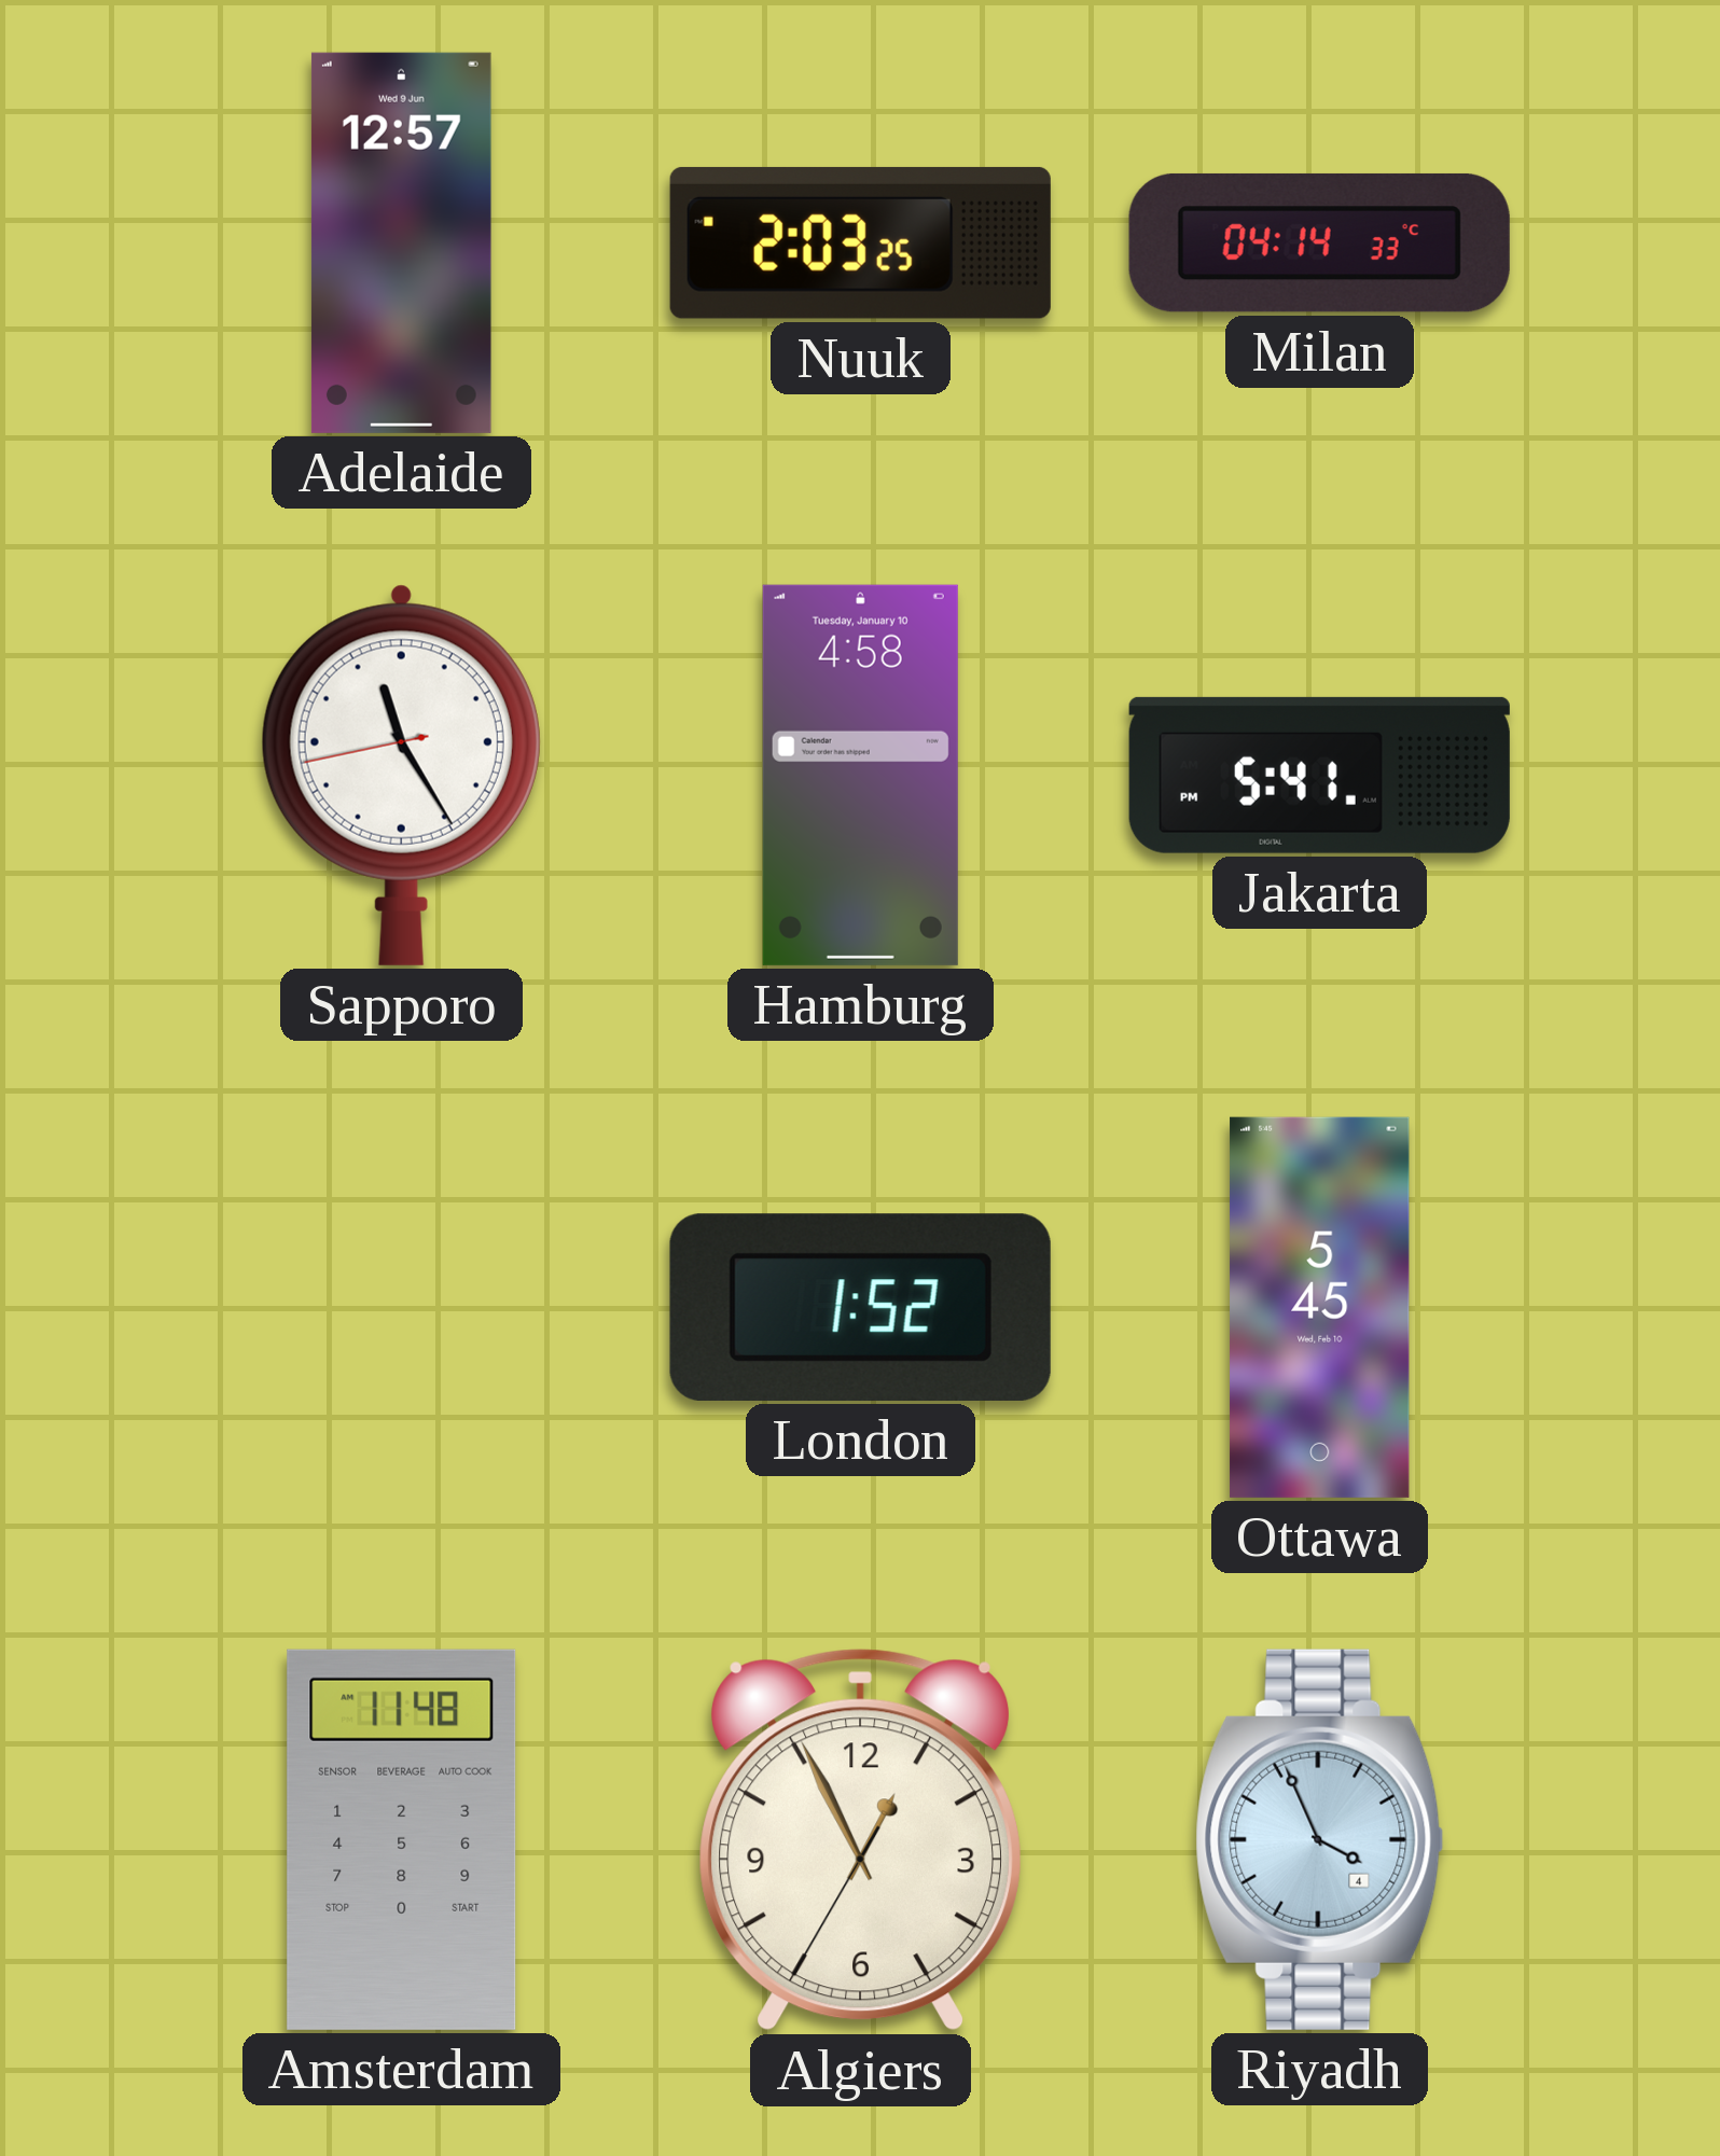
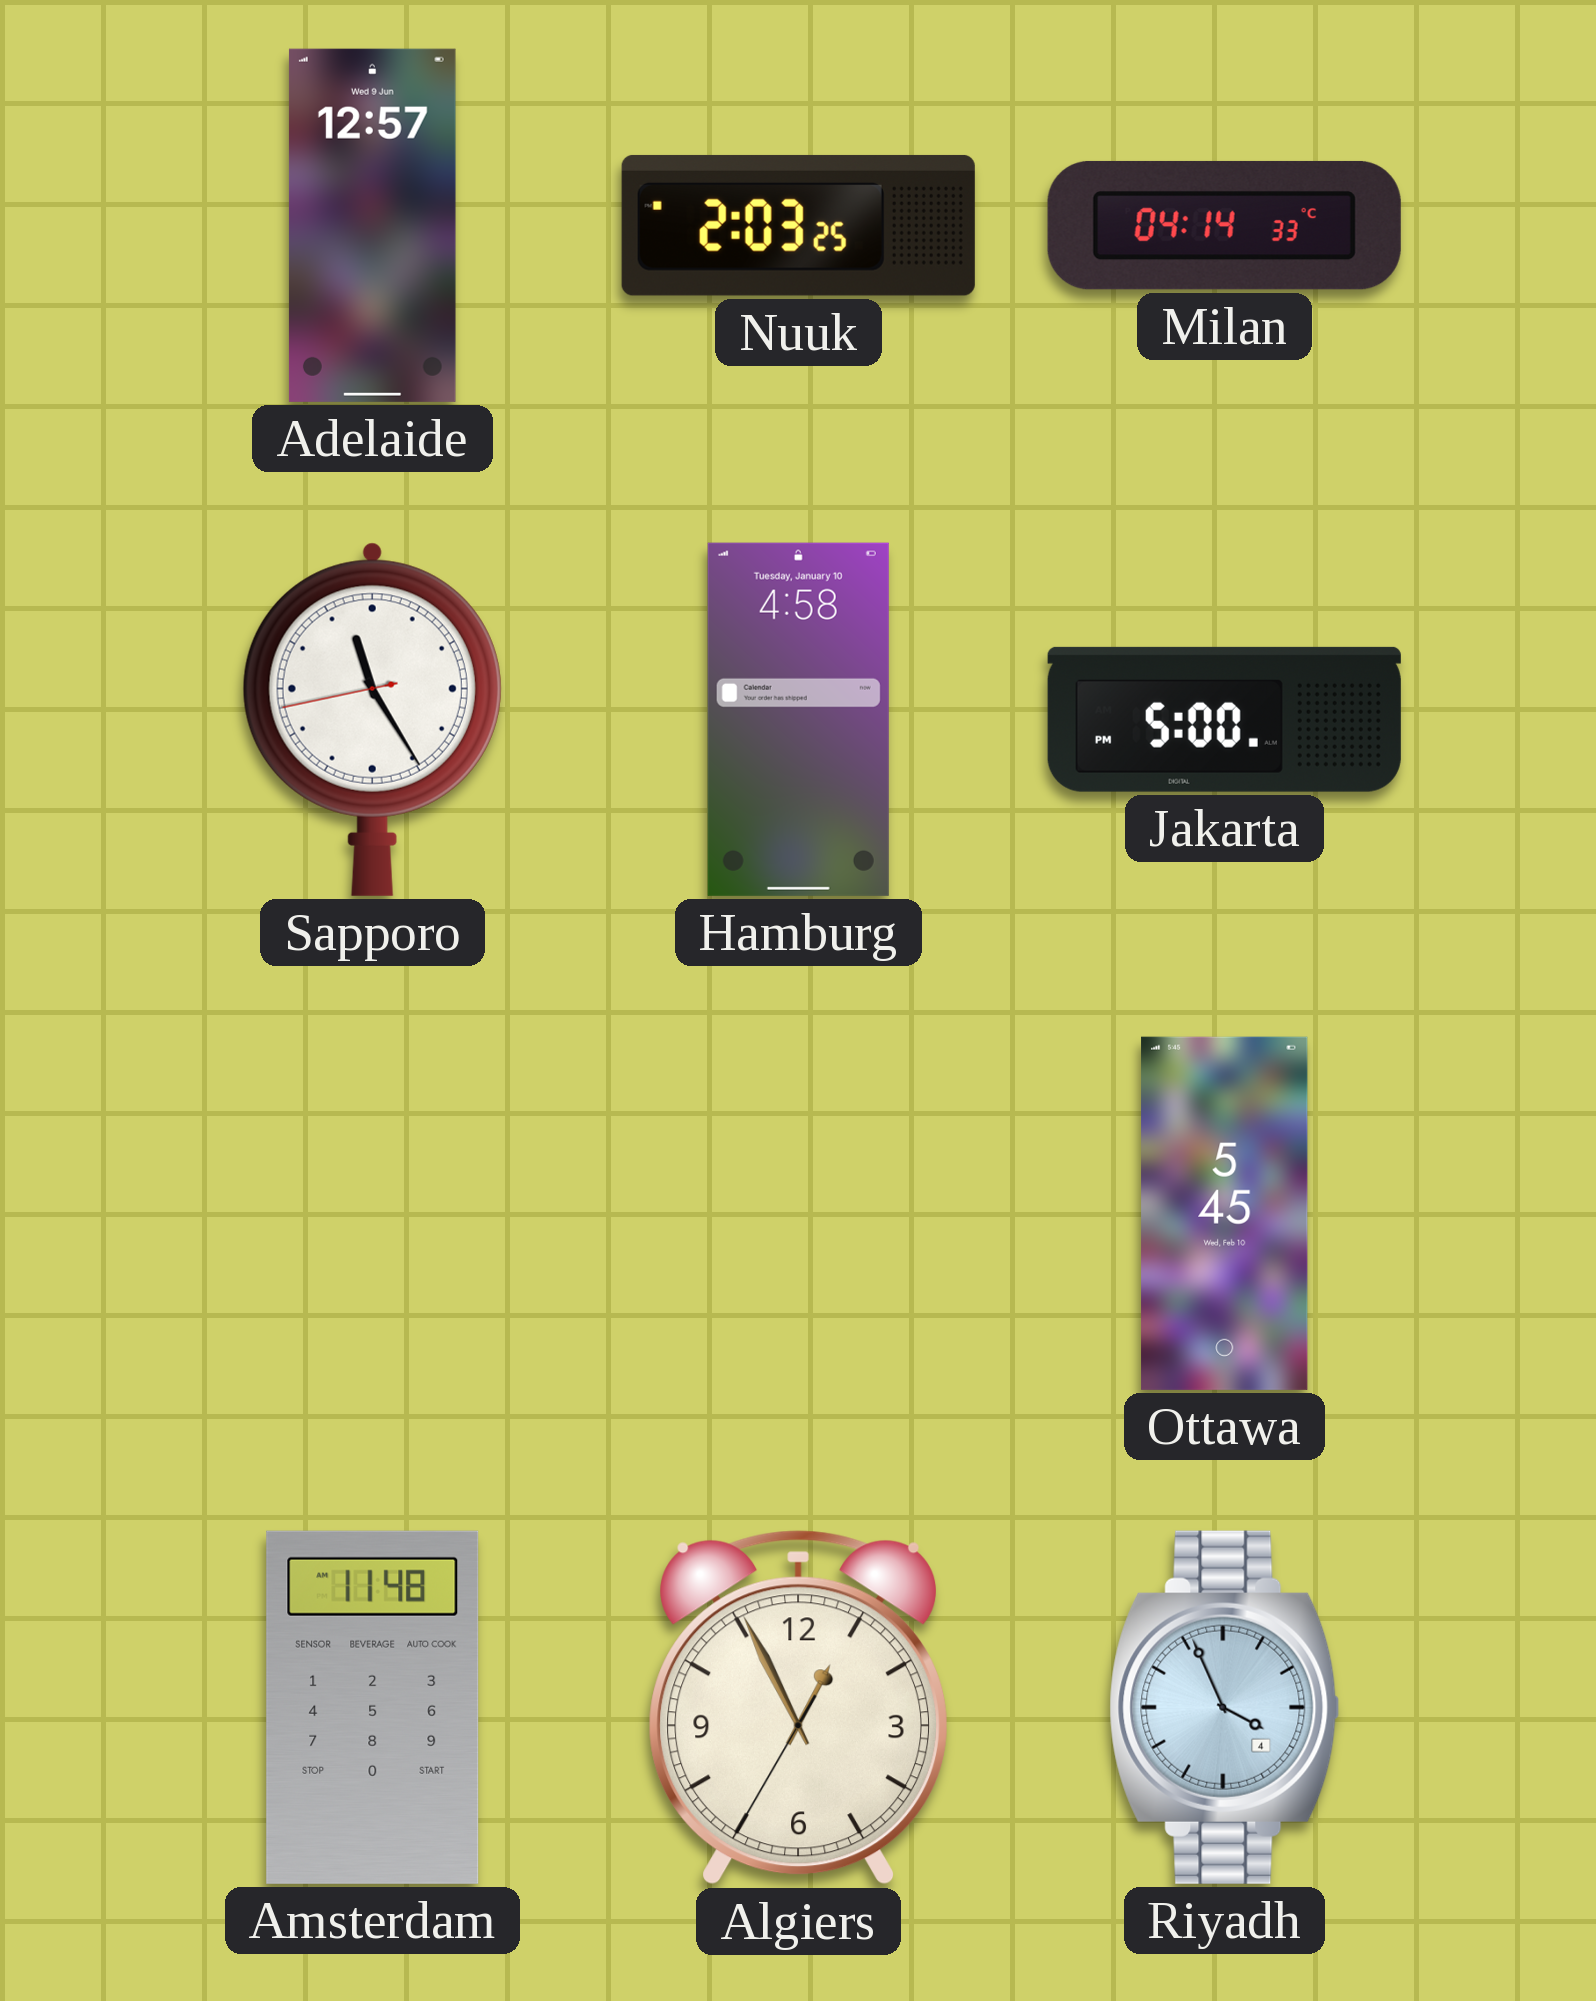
Jakarta: 5:41 -> 5:00 (1224, 719)
London: 1:52 -> none (860, 1307)
